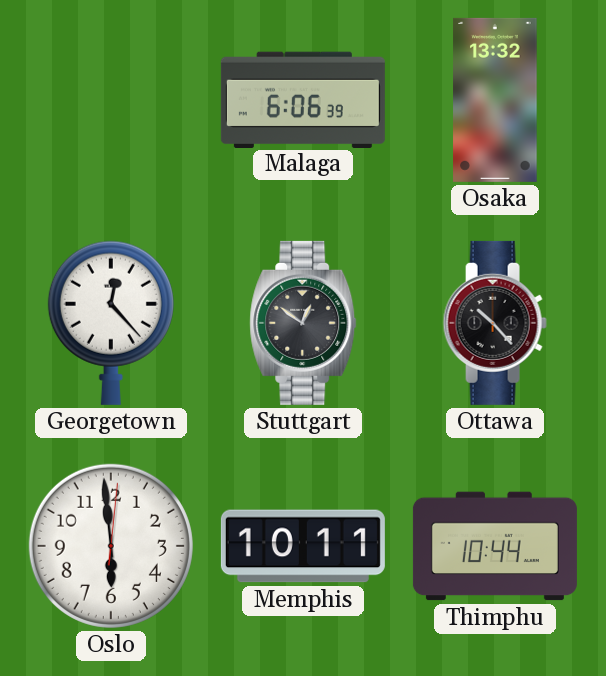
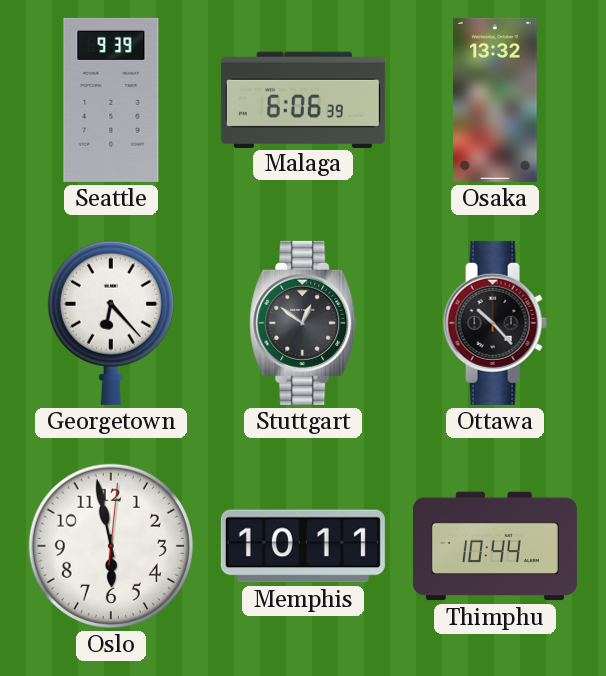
Seattle: none -> 9:39 (111, 100)
Georgetown: 12:23 -> 6:23 (111, 323)
Oslo: 5:59 -> 5:58 (111, 546)
